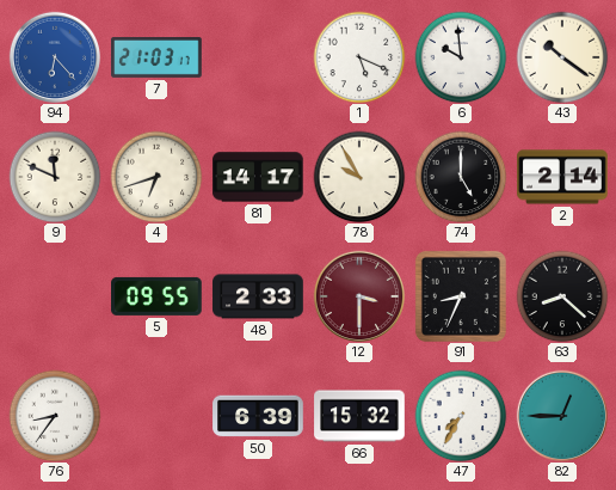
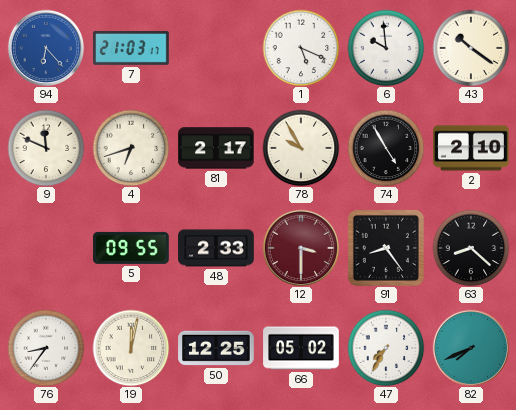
81: 14:17 -> 2:17 (216, 148)
74: 5:00 -> 4:55 (386, 148)
2: 2:14 -> 2:10 (471, 148)
91: 8:34 -> 8:24 (386, 248)
19: none -> 12:02 (131, 348)
50: 6:39 -> 12:25 (216, 348)
66: 15:32 -> 05:02 (301, 348)
82: 12:45 -> 7:41 (470, 347)
